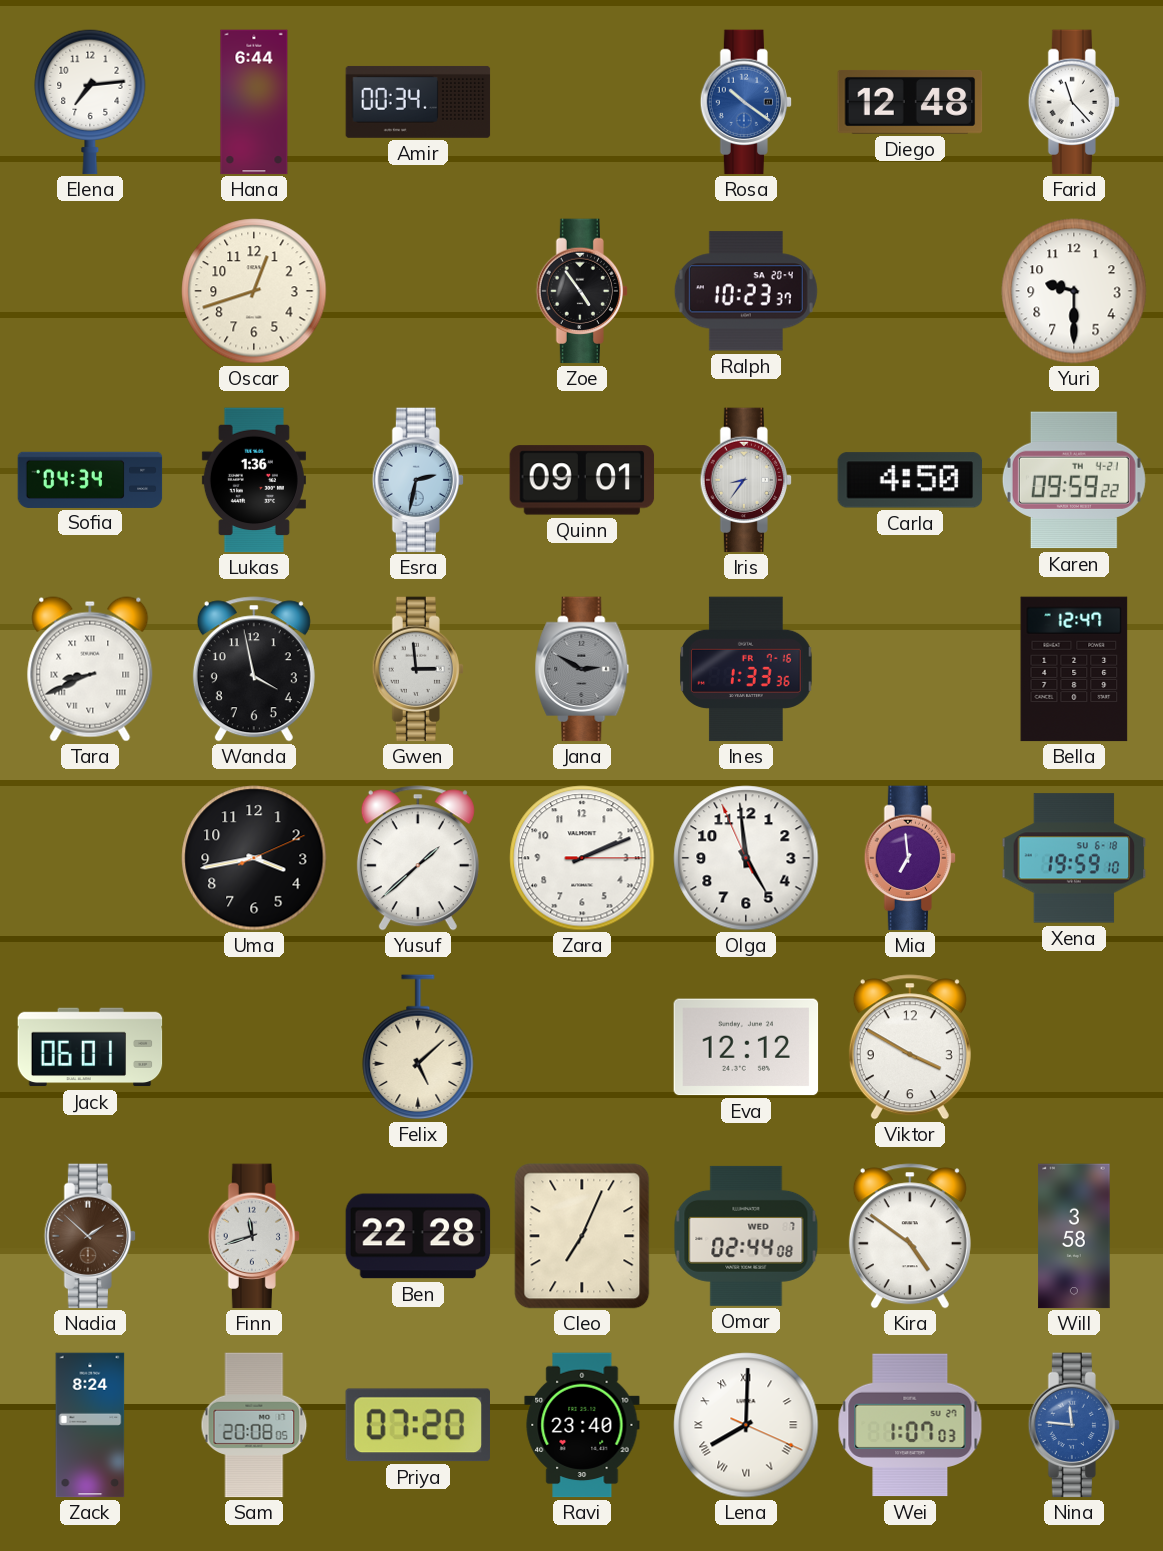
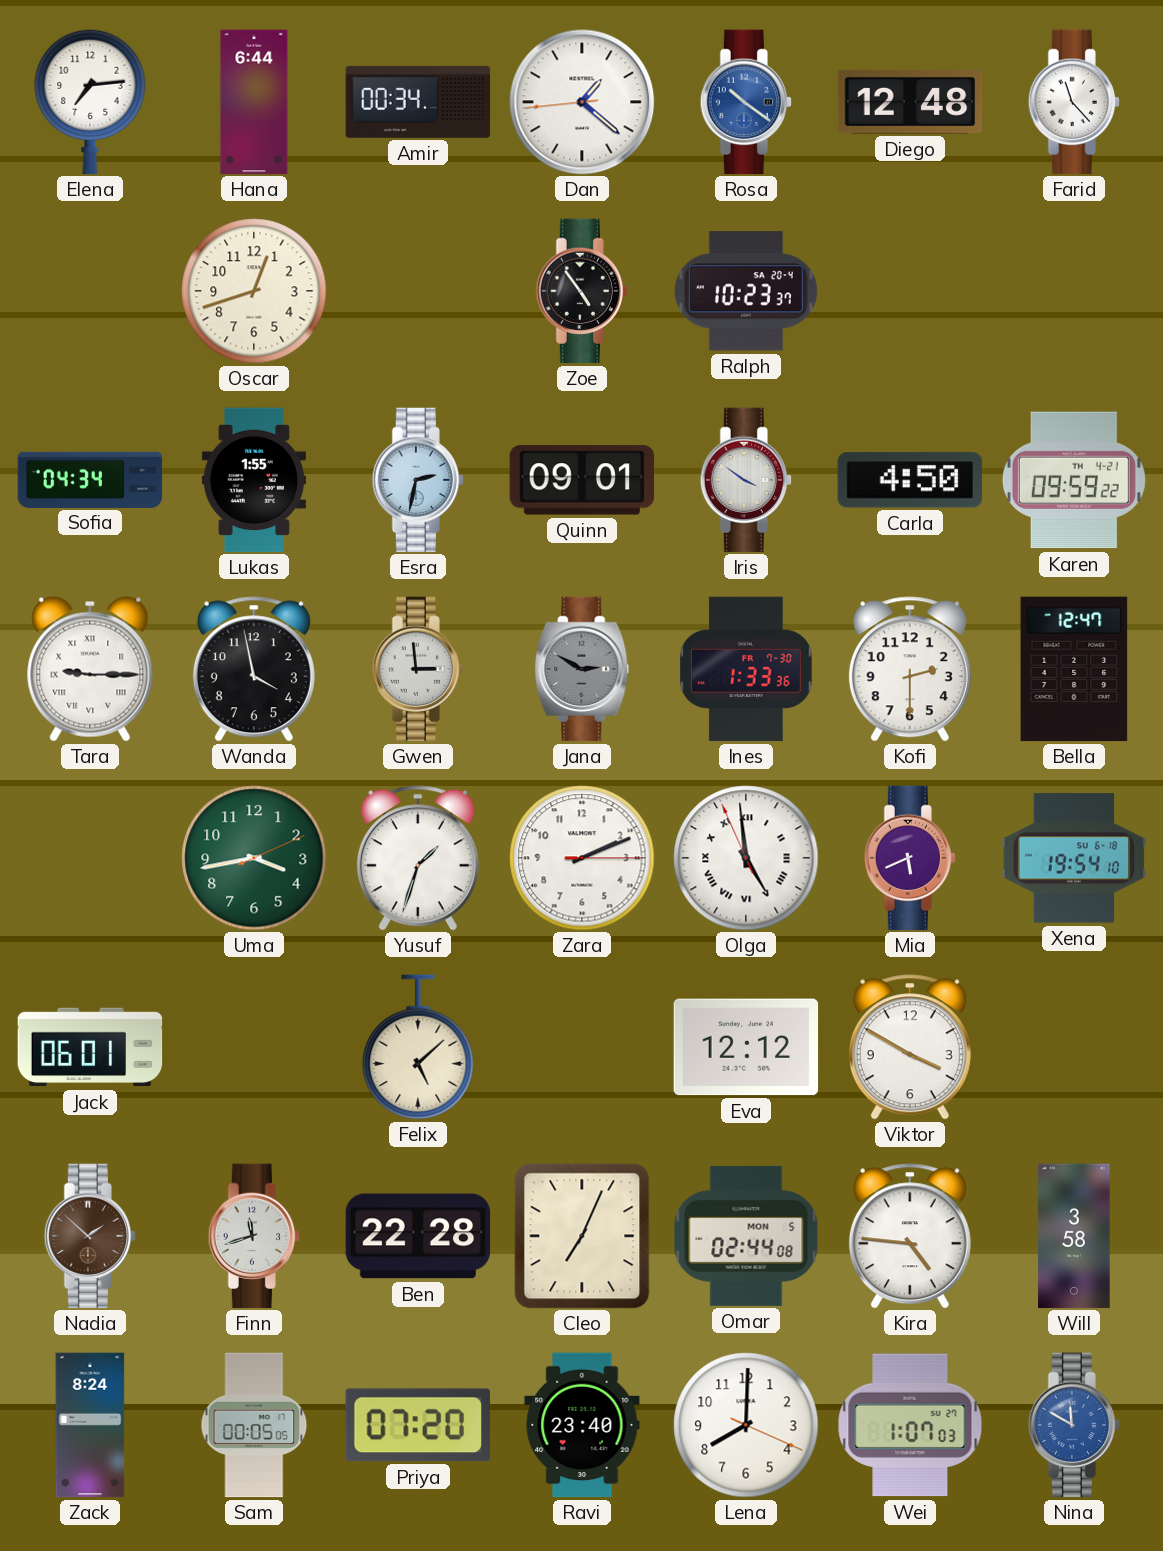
Dan: none -> 1:21 (582, 102)
Yuri: 9:30 -> none (1074, 291)
Lukas: 1:36 -> 1:55 (254, 480)
Iris: 8:36 -> 3:51 (746, 480)
Tara: 8:41 -> 9:15 (90, 669)
Ines date: FR 7-16 -> FR 7-30 (746, 669)
Kofi: none -> 2:30 (910, 669)
Uma dial: black -> green (254, 858)
Yusuf: 1:38 -> 1:33 (418, 858)
Olga numerals: Arabic -> Roman (746, 858)
Mia: 6:59 -> 5:41 (910, 858)
Xena: 19:59 -> 19:54 (1074, 858)
Omar date: WED 7 -> MON 5 (746, 1236)
Kira: 4:51 -> 4:46 (910, 1236)
Sam: 20:08 -> 00:05 (254, 1425)
Lena numerals: Roman -> Arabic (746, 1425)
Nina: 11:46 -> 11:50 (1074, 1425)
